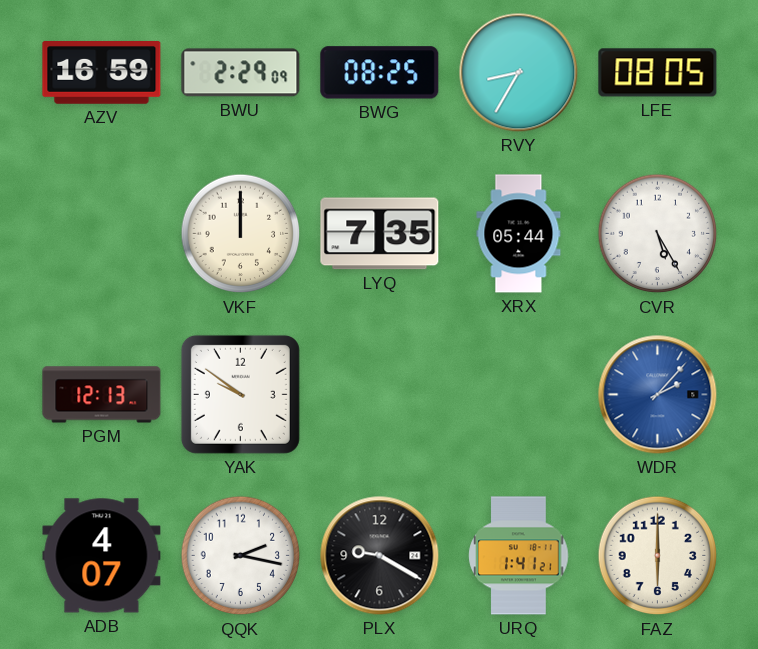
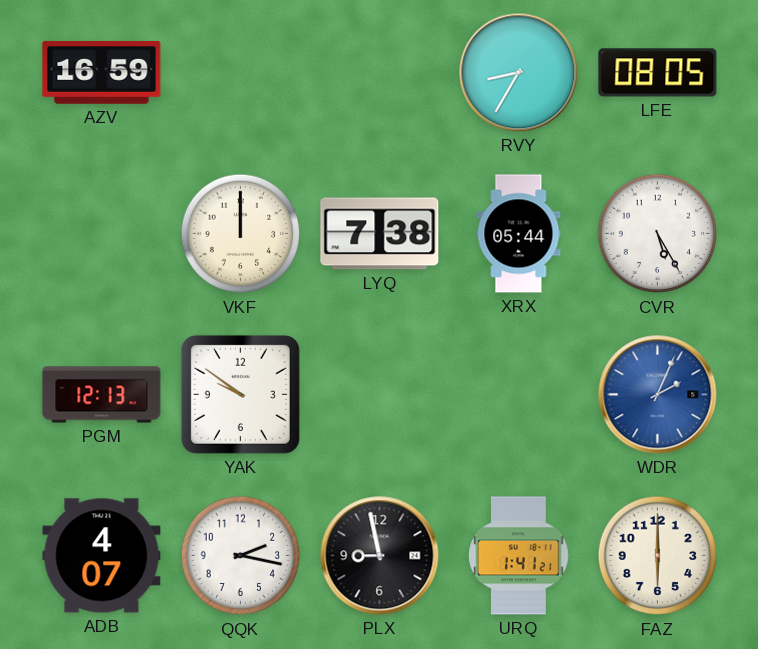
BWU: 2:29 -> none (241, 73)
BWG: 08:25 -> none (380, 73)
LYQ: 7:35 -> 7:38 (380, 234)
WDR: 2:07 -> 2:04 (658, 395)
PLX: 9:20 -> 8:58 (380, 556)
